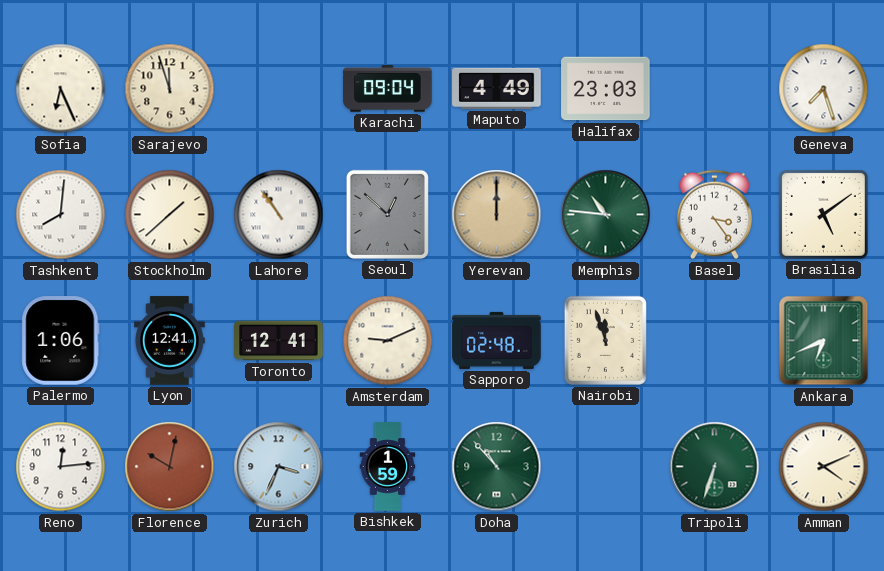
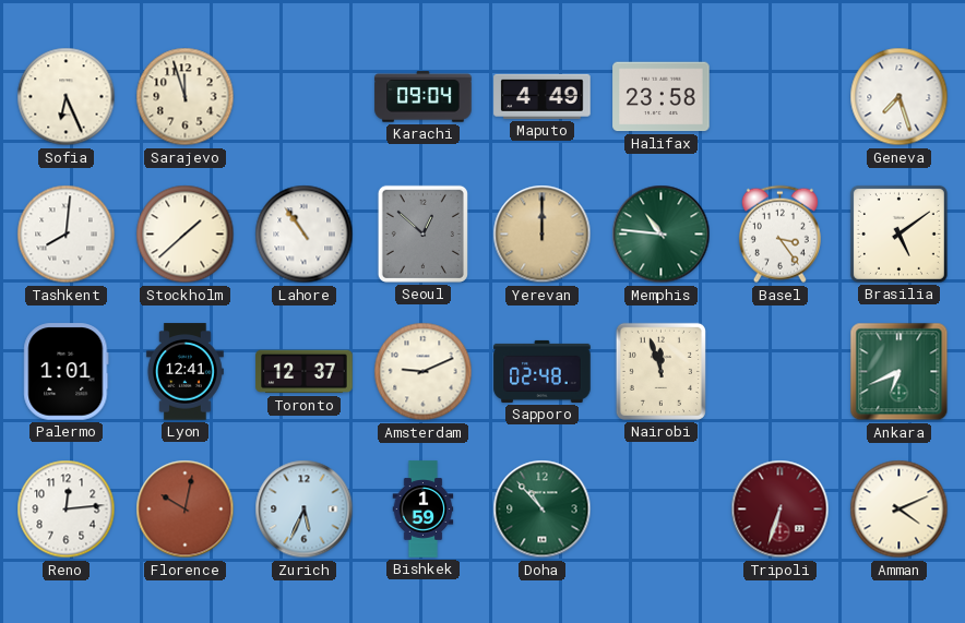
Halifax: 23:03 -> 23:58 (662, 97)
Palermo: 1:06 -> 1:01 (67, 372)
Toronto: 12:41 -> 12:37 (305, 372)
Zurich: 3:34 -> 5:34 (305, 510)
Tripoli dial: green -> burgundy (781, 510)
